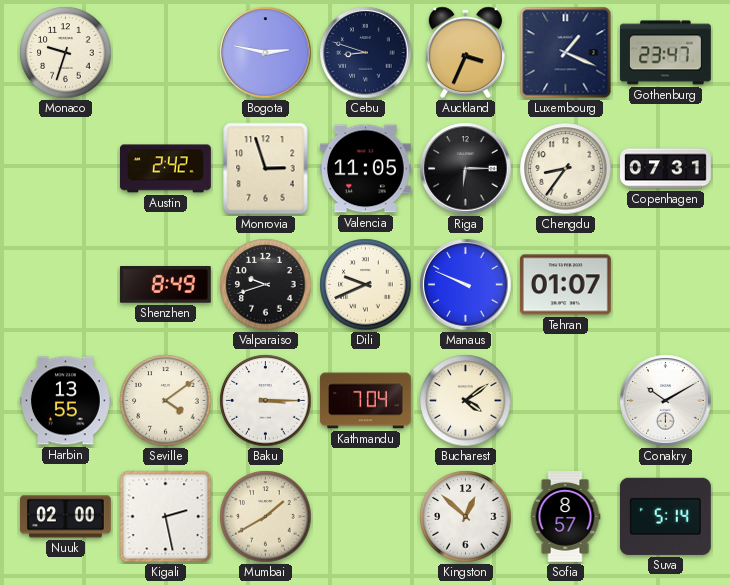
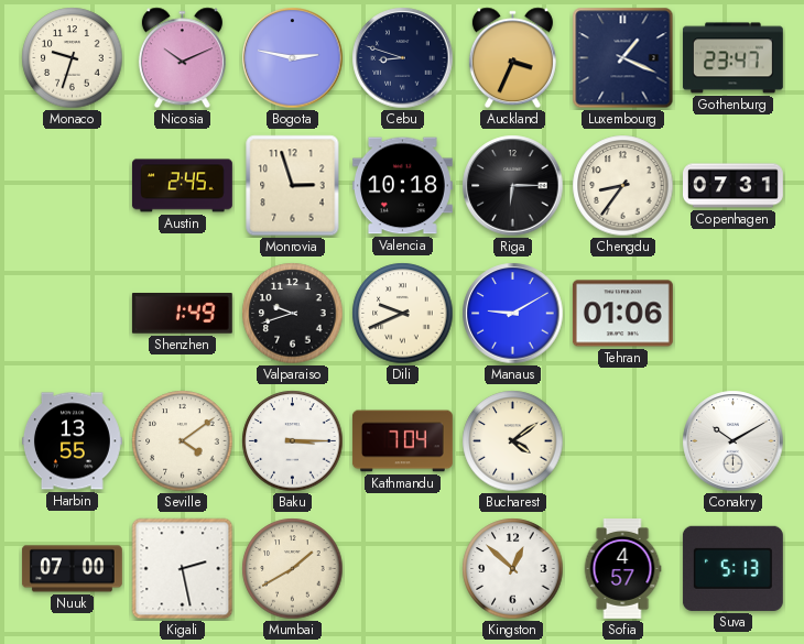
Nicosia: none -> 10:11 (182, 58)
Austin: 2:42 -> 2:45 (182, 186)
Valencia: 11:05 -> 10:18 (402, 186)
Shenzhen: 8:49 -> 1:49 (182, 314)
Manaus: 9:49 -> 9:10 (513, 314)
Tehran: 01:07 -> 01:06 (622, 314)
Nuuk: 02:00 -> 07:00 (72, 569)
Sofia: 8:57 -> 4:57 (622, 569)
Suva: 5:14 -> 5:13 (732, 568)
